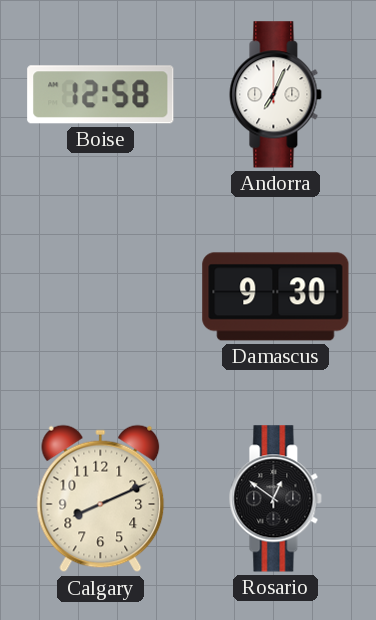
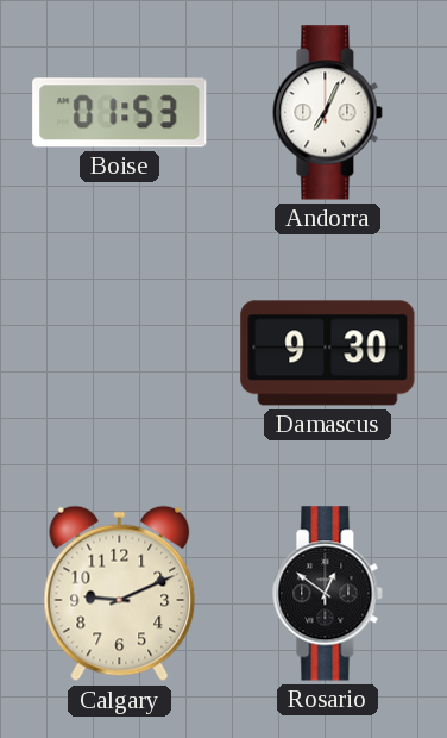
Boise: 12:58 -> 01:53 (120, 113)
Calgary: 8:11 -> 9:11 (120, 594)
